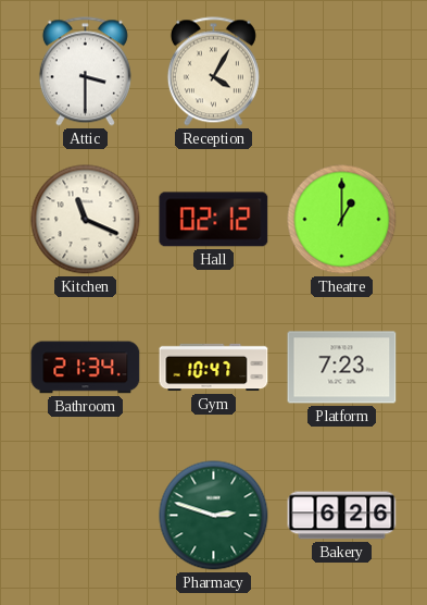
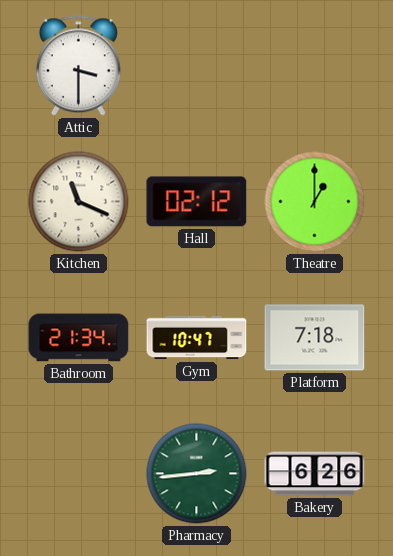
Reception: 4:05 -> none (213, 72)
Platform: 7:23 -> 7:18 (315, 338)
Pharmacy: 2:48 -> 2:44 (197, 474)
